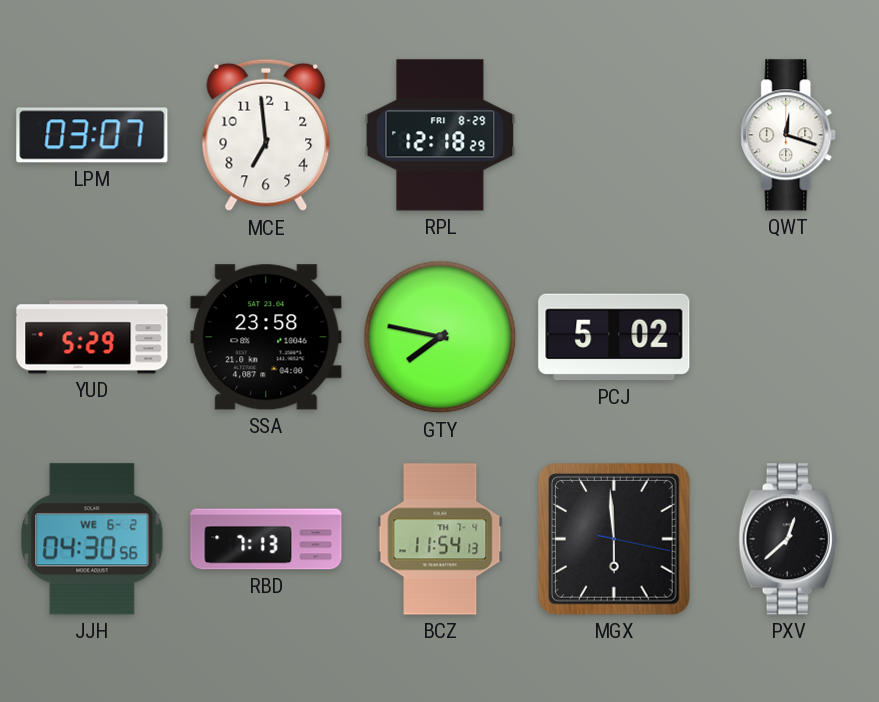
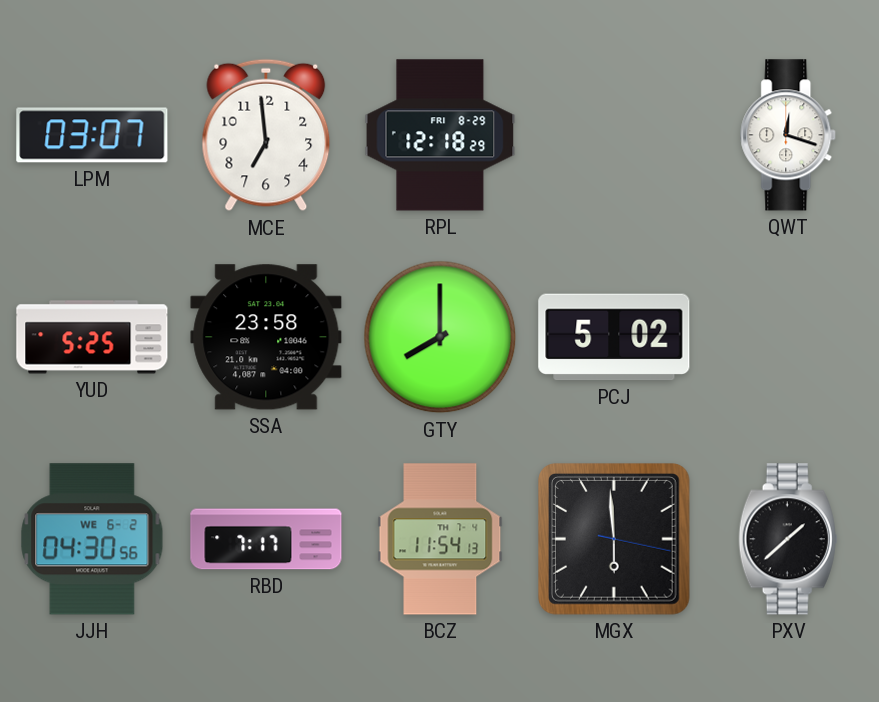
YUD: 5:29 -> 5:25 (92, 337)
GTY: 7:47 -> 8:00 (440, 337)
RBD: 7:13 -> 7:17 (266, 539)
PXV: 12:38 -> 1:38 (788, 539)
